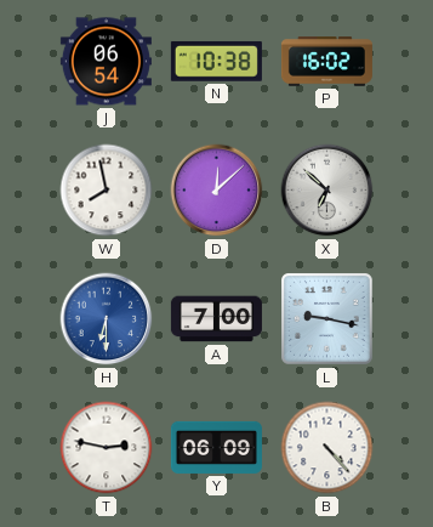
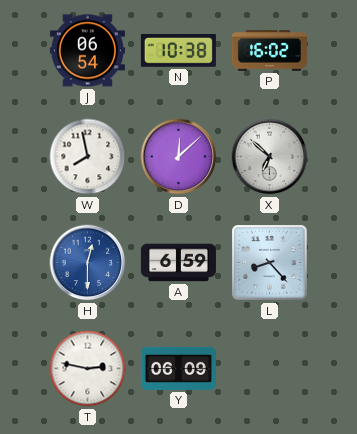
H: 6:30 -> 12:30 (88, 263)
A: 7:00 -> 6:59 (178, 263)
L: 9:17 -> 8:23 (270, 263)
B: 4:23 -> none (327, 448)
